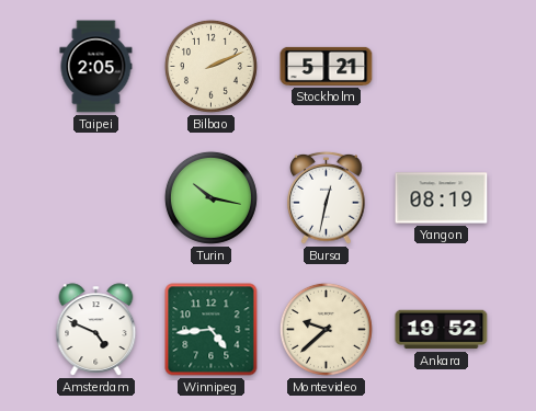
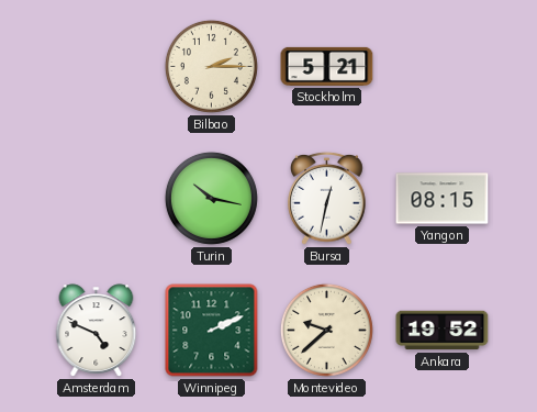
Taipei: 2:05 -> none (96, 67)
Bilbao: 2:11 -> 2:15 (211, 66)
Yangon: 08:19 -> 08:15 (443, 199)
Winnipeg: 4:44 -> 2:11 (212, 331)
